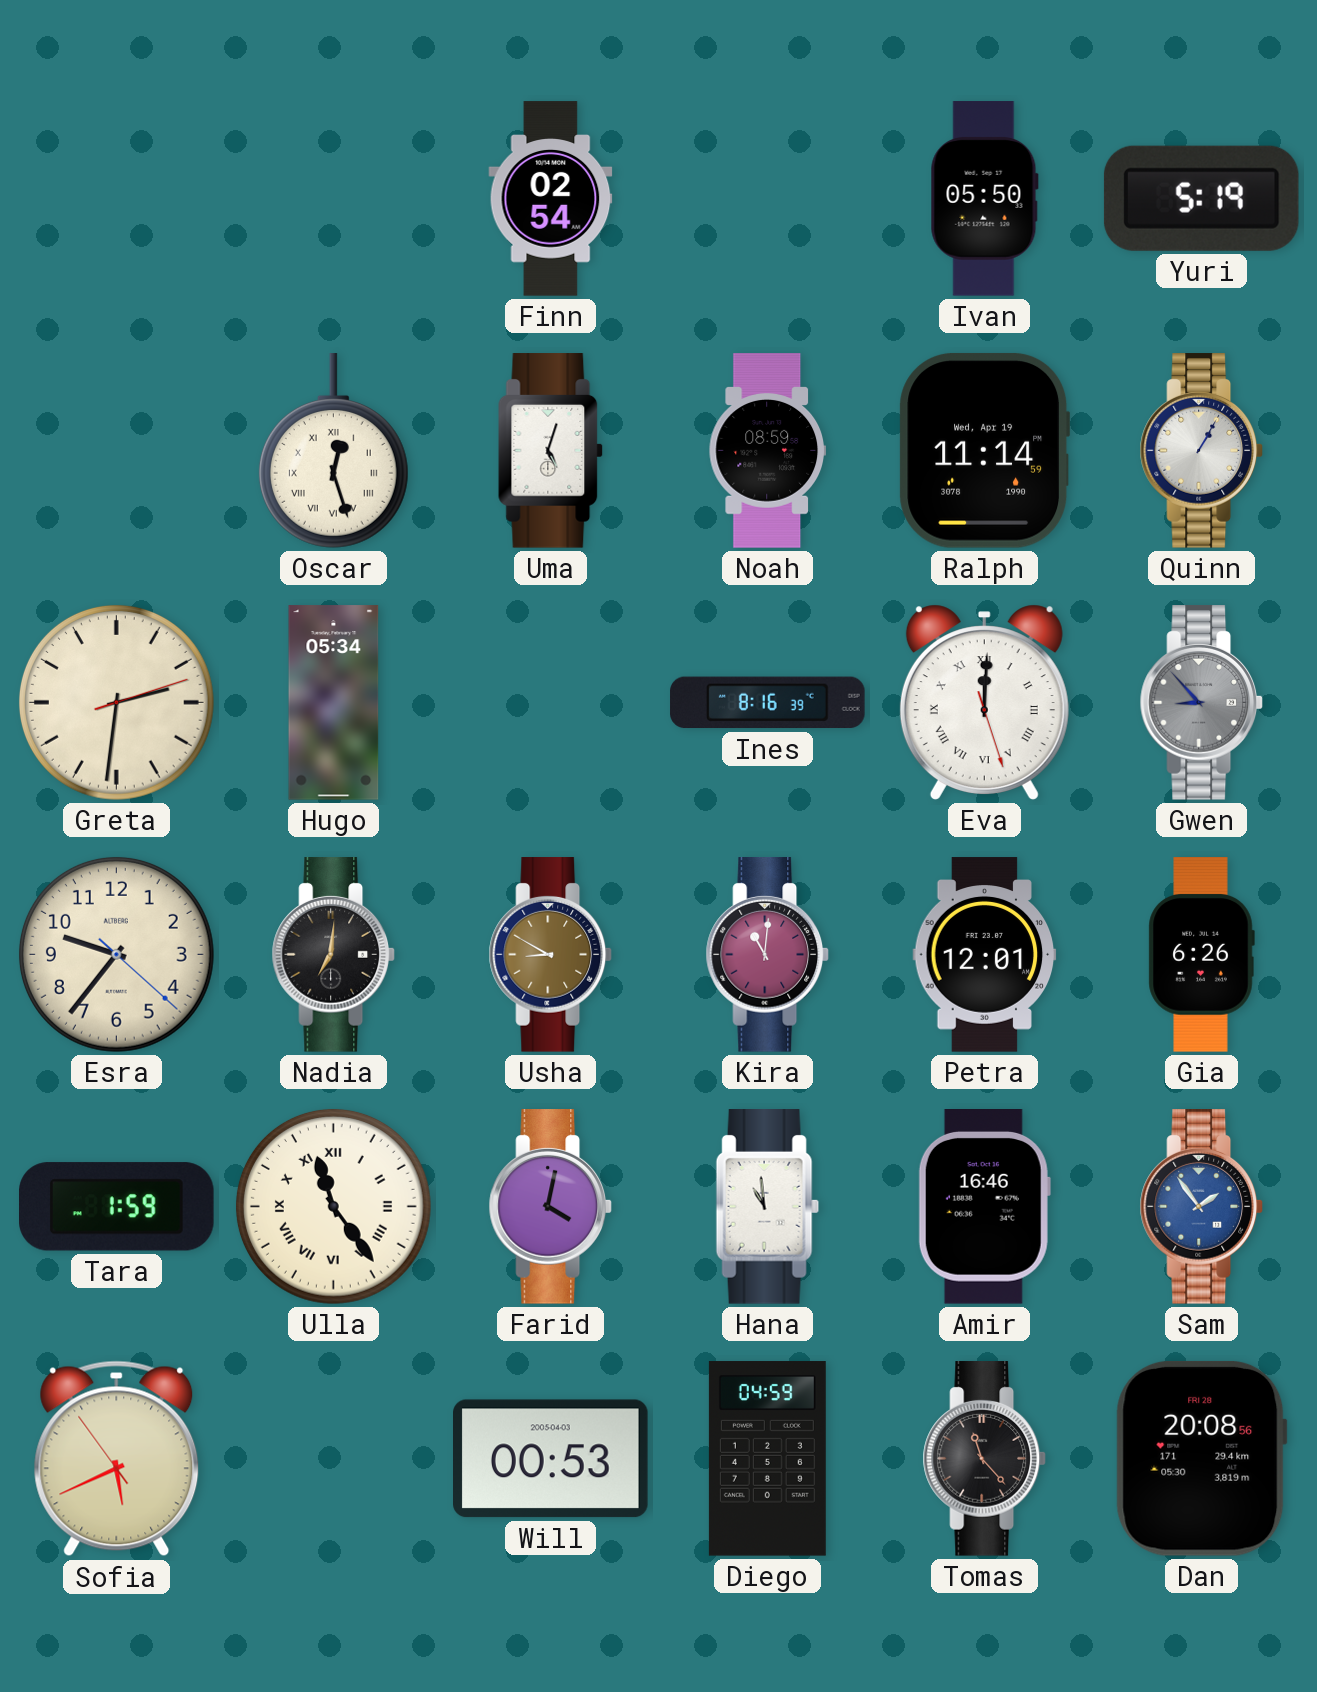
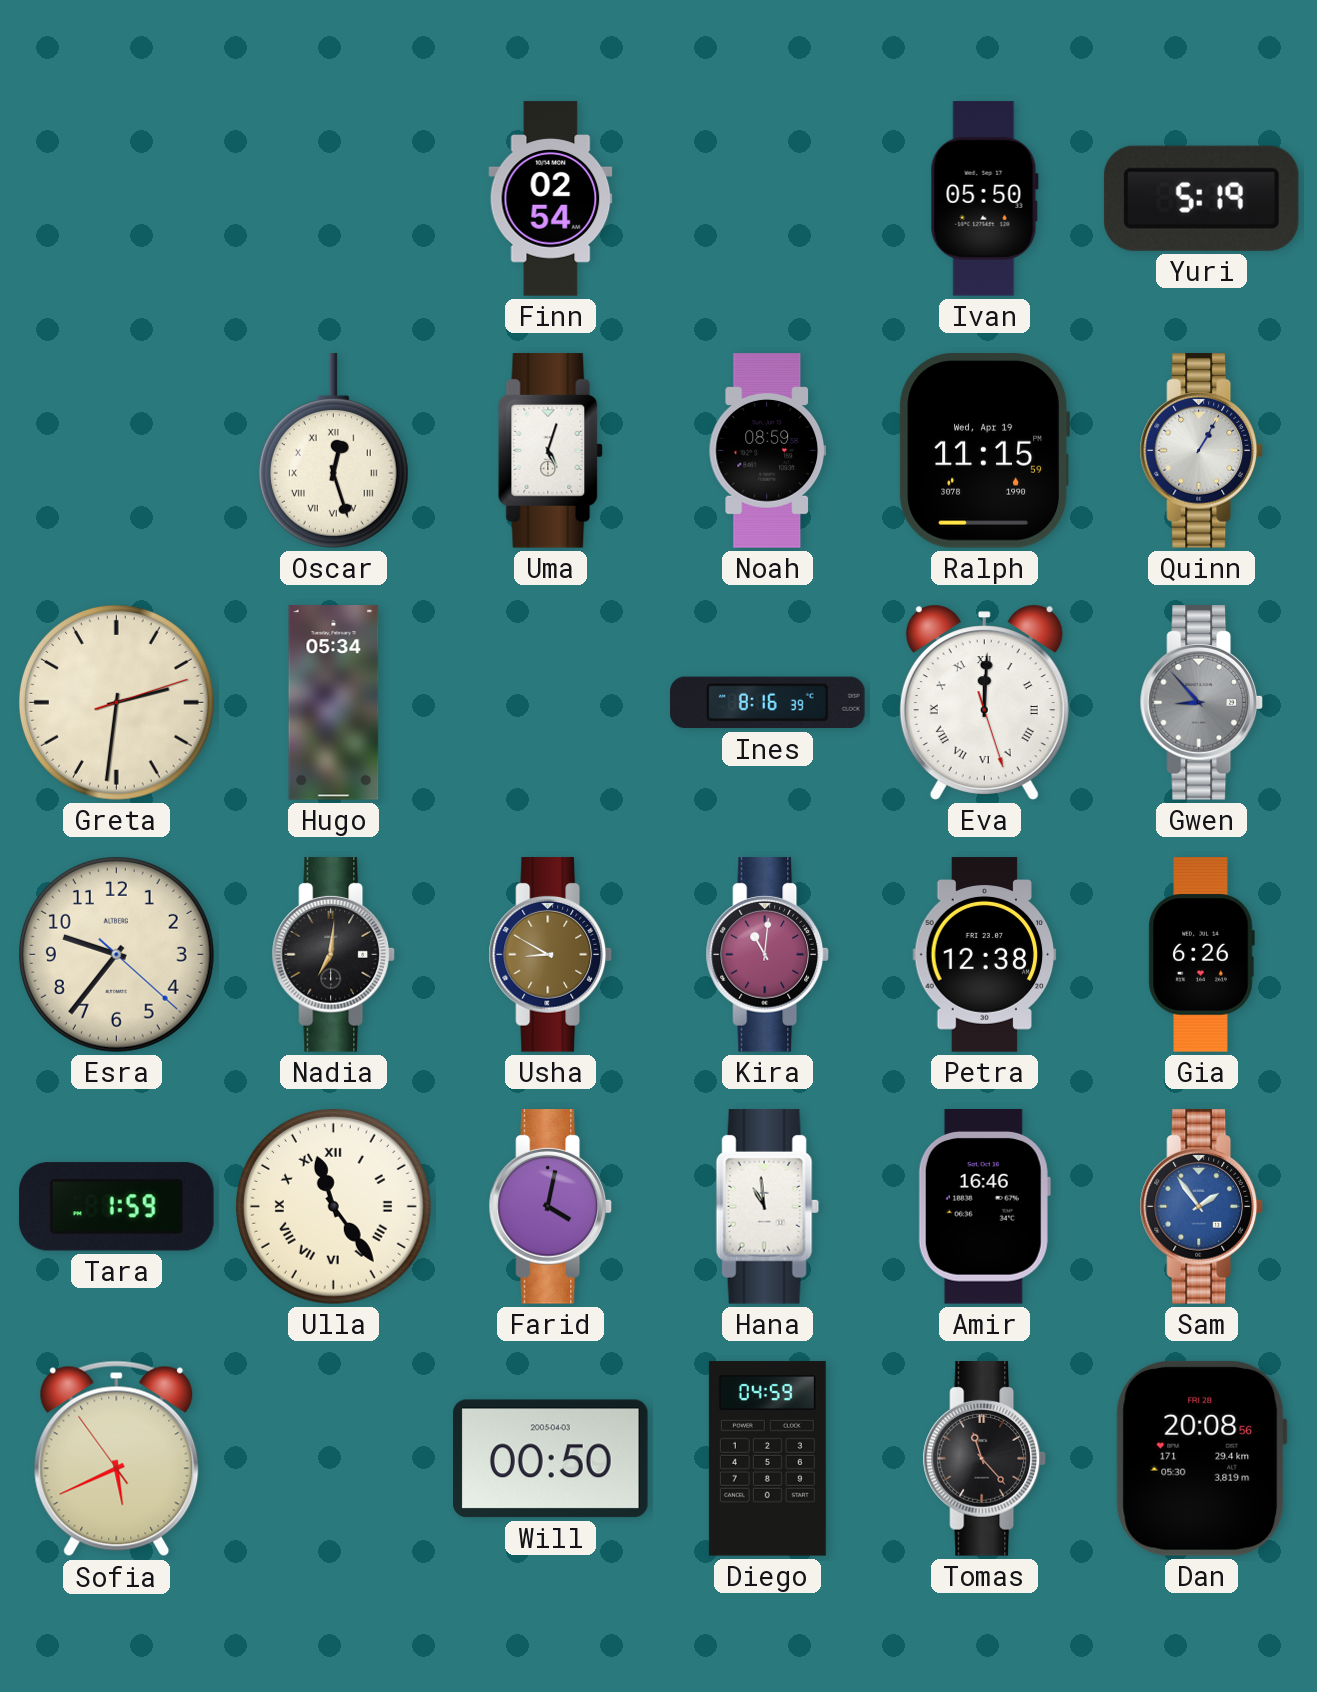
Ralph: 11:14 -> 11:15 (985, 450)
Petra: 12:01 -> 12:38 (985, 955)
Will: 00:53 -> 00:50 (551, 1459)
